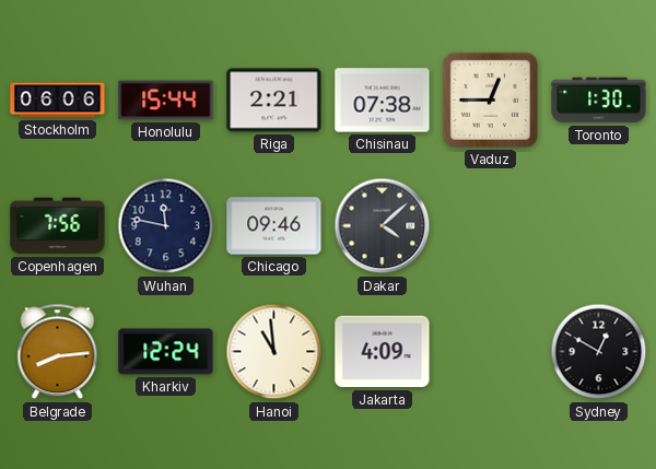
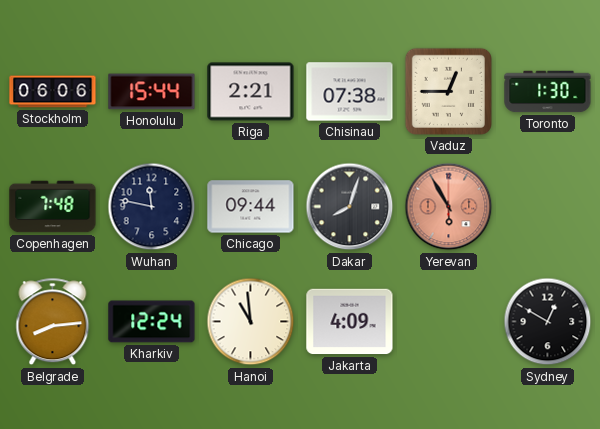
Copenhagen: 7:56 -> 7:48 (53, 207)
Chicago: 09:46 -> 09:44 (251, 207)
Dakar: 4:08 -> 8:03 (350, 207)
Yerevan: none -> 5:55 (449, 207)
